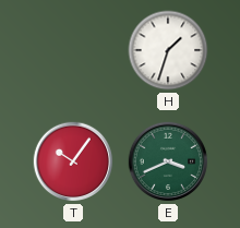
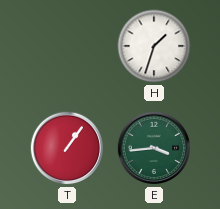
T: 10:06 -> 1:06 (67, 148)
E: 3:41 -> 3:44 (154, 148)
